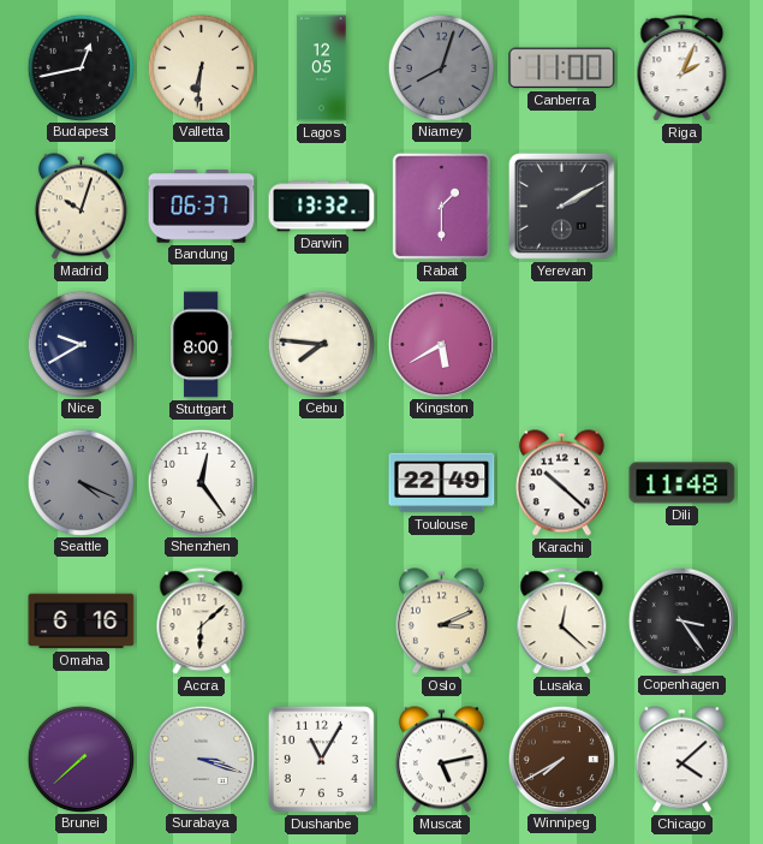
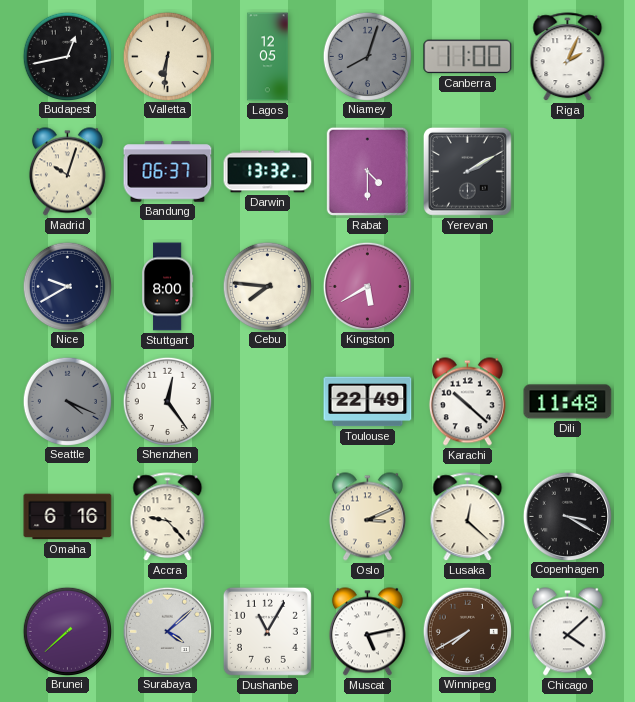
Rabat: 1:30 -> 4:30 (367, 171)
Accra: 6:08 -> 9:23 (168, 517)
Copenhagen: 3:24 -> 3:20 (567, 516)
Surabaya: 3:18 -> 4:08 (167, 631)
